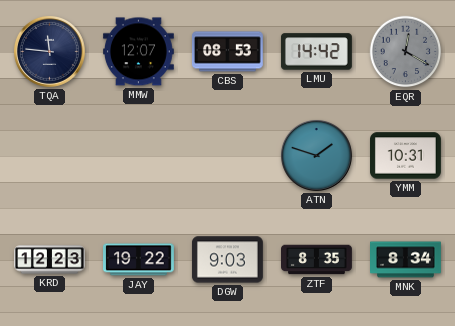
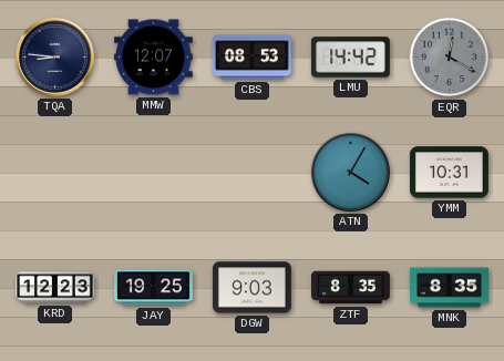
TQA: 11:46 -> 8:46 (54, 56)
ATN: 1:48 -> 4:05 (350, 172)
JAY: 19:22 -> 19:25 (154, 288)
MNK: 8:34 -> 8:35 (450, 288)
